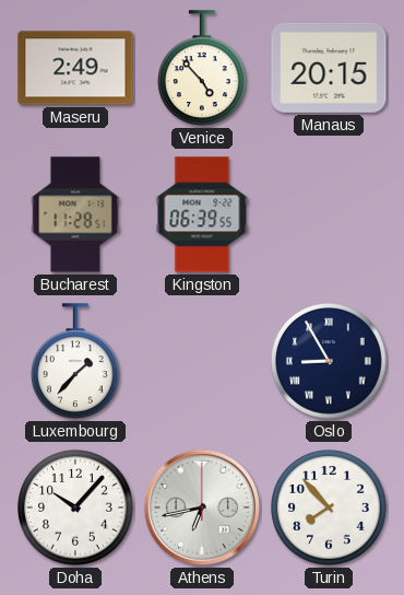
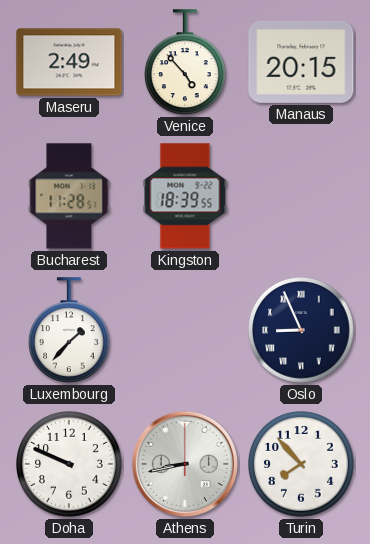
Kingston: 06:39 -> 18:39 (185, 196)
Oslo: 8:55 -> 8:56 (301, 330)
Doha: 10:07 -> 9:49 (69, 464)
Athens: 6:43 -> 8:43 (185, 464)
